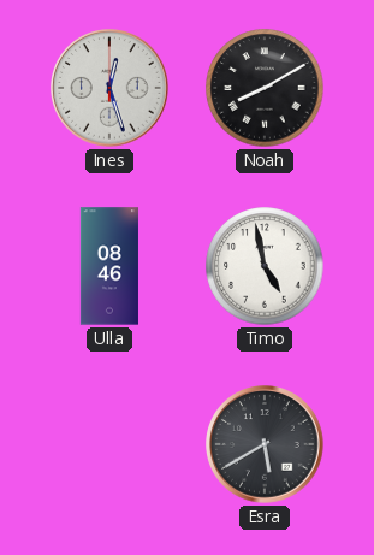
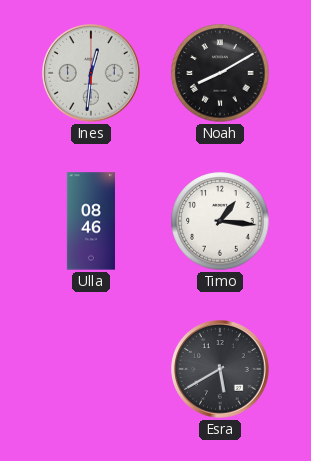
Ines: 12:27 -> 12:31 (92, 74)
Timo: 4:58 -> 1:16 (220, 221)
